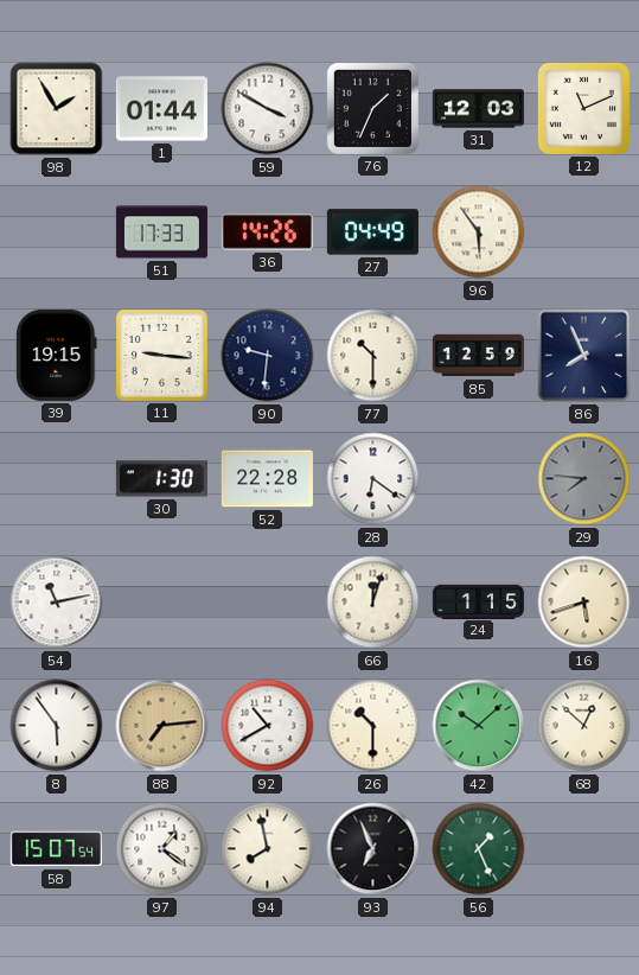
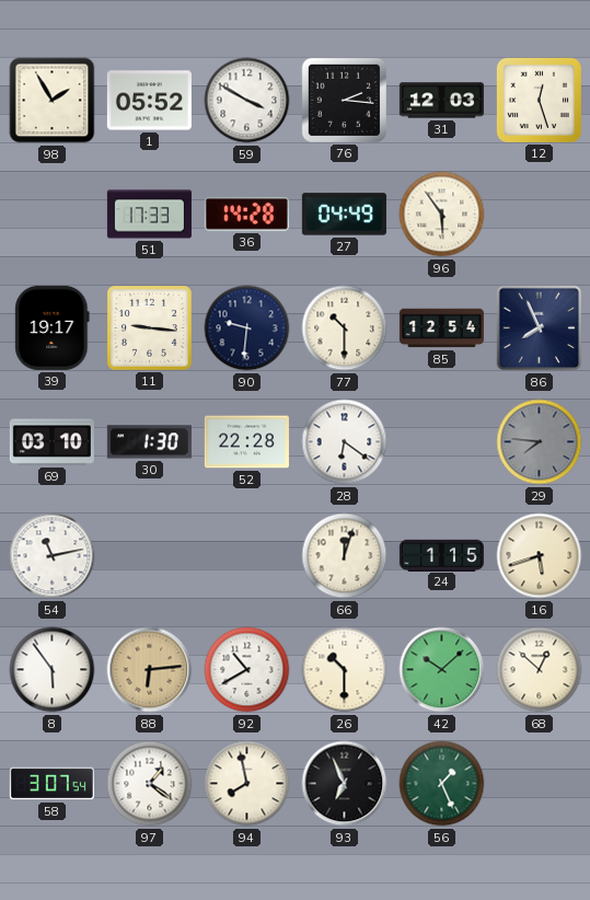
1: 01:44 -> 05:52 (149, 101)
76: 1:34 -> 2:16 (344, 100)
12: 11:11 -> 12:27 (539, 100)
36: 14:26 -> 14:28 (246, 215)
39: 19:15 -> 19:17 (53, 327)
85: 12:59 -> 12:54 (441, 328)
69: none -> 03:10 (51, 442)
88: 7:14 -> 6:14 (150, 670)
58: 15:07 -> 3:07 (51, 784)
